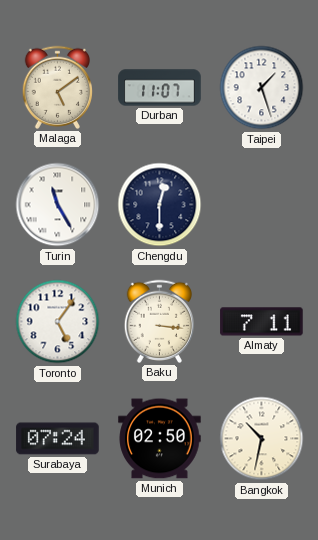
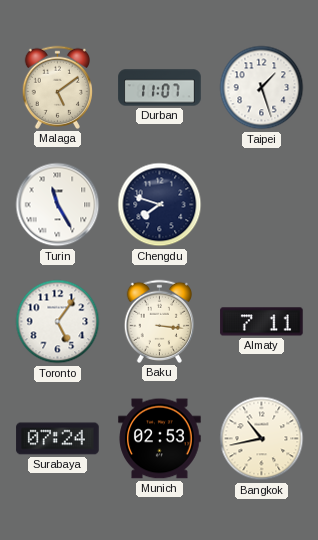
Chengdu: 12:30 -> 7:48 (160, 205)
Munich: 02:50 -> 02:53 (160, 439)
Bangkok: 10:32 -> 10:43 (262, 439)
